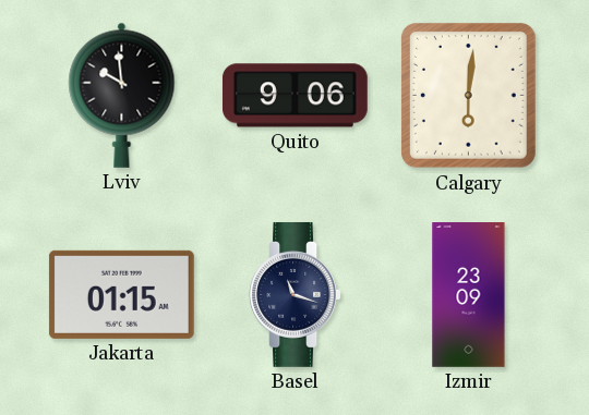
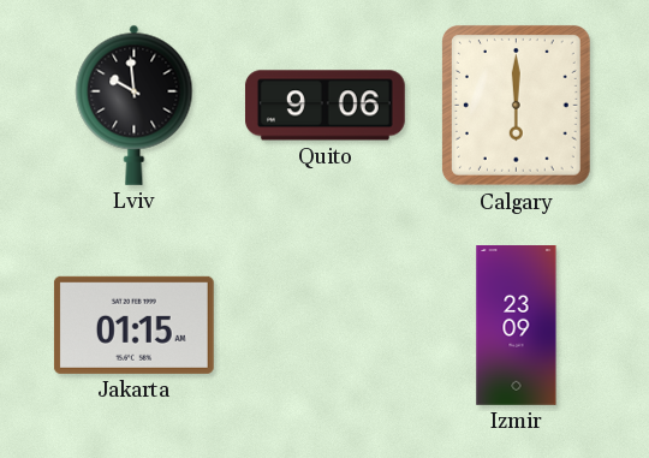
Calgary: 6:01 -> 6:00 (516, 105)
Basel: 11:18 -> none (294, 294)
